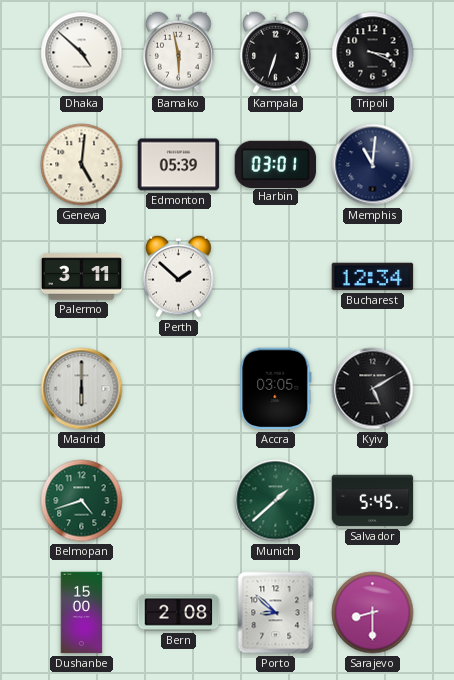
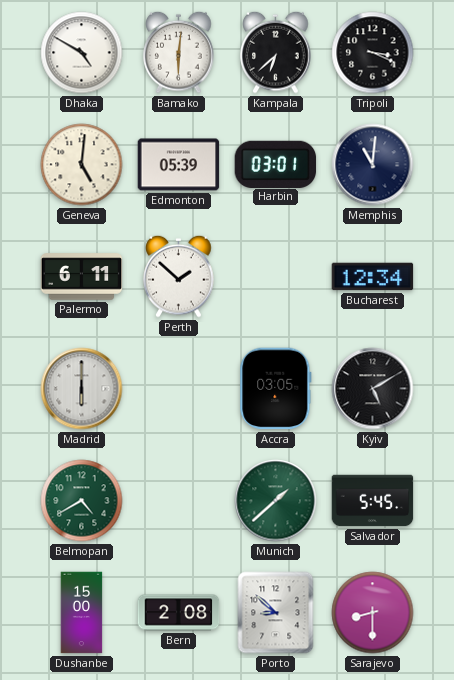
Dhaka: 4:52 -> 4:50 (82, 53)
Bamako: 5:58 -> 6:01 (179, 52)
Kampala: 6:33 -> 6:38 (276, 52)
Palermo: 3:11 -> 6:11 (82, 277)
Belmopan: 4:42 -> 4:40 (82, 501)
